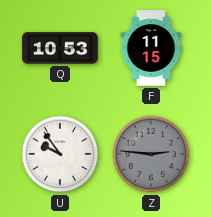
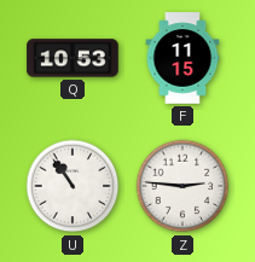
U: 9:54 -> 10:54 (73, 186)
Z dial: grey -> white (182, 186)
